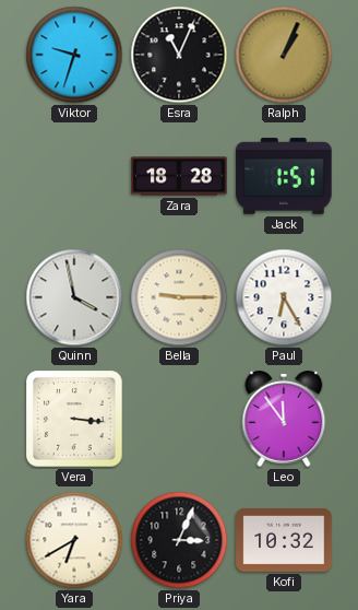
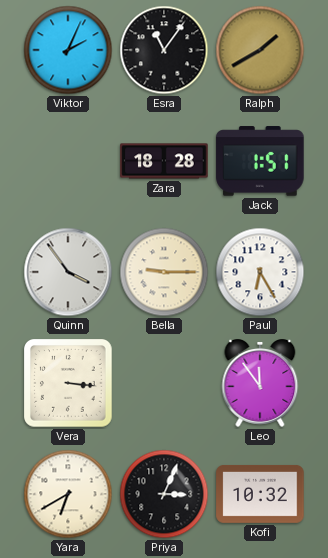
Viktor: 9:33 -> 2:04 (68, 50)
Esra: 11:04 -> 11:06 (164, 50)
Ralph: 1:04 -> 1:40 (260, 50)
Quinn: 3:58 -> 3:54 (68, 272)
